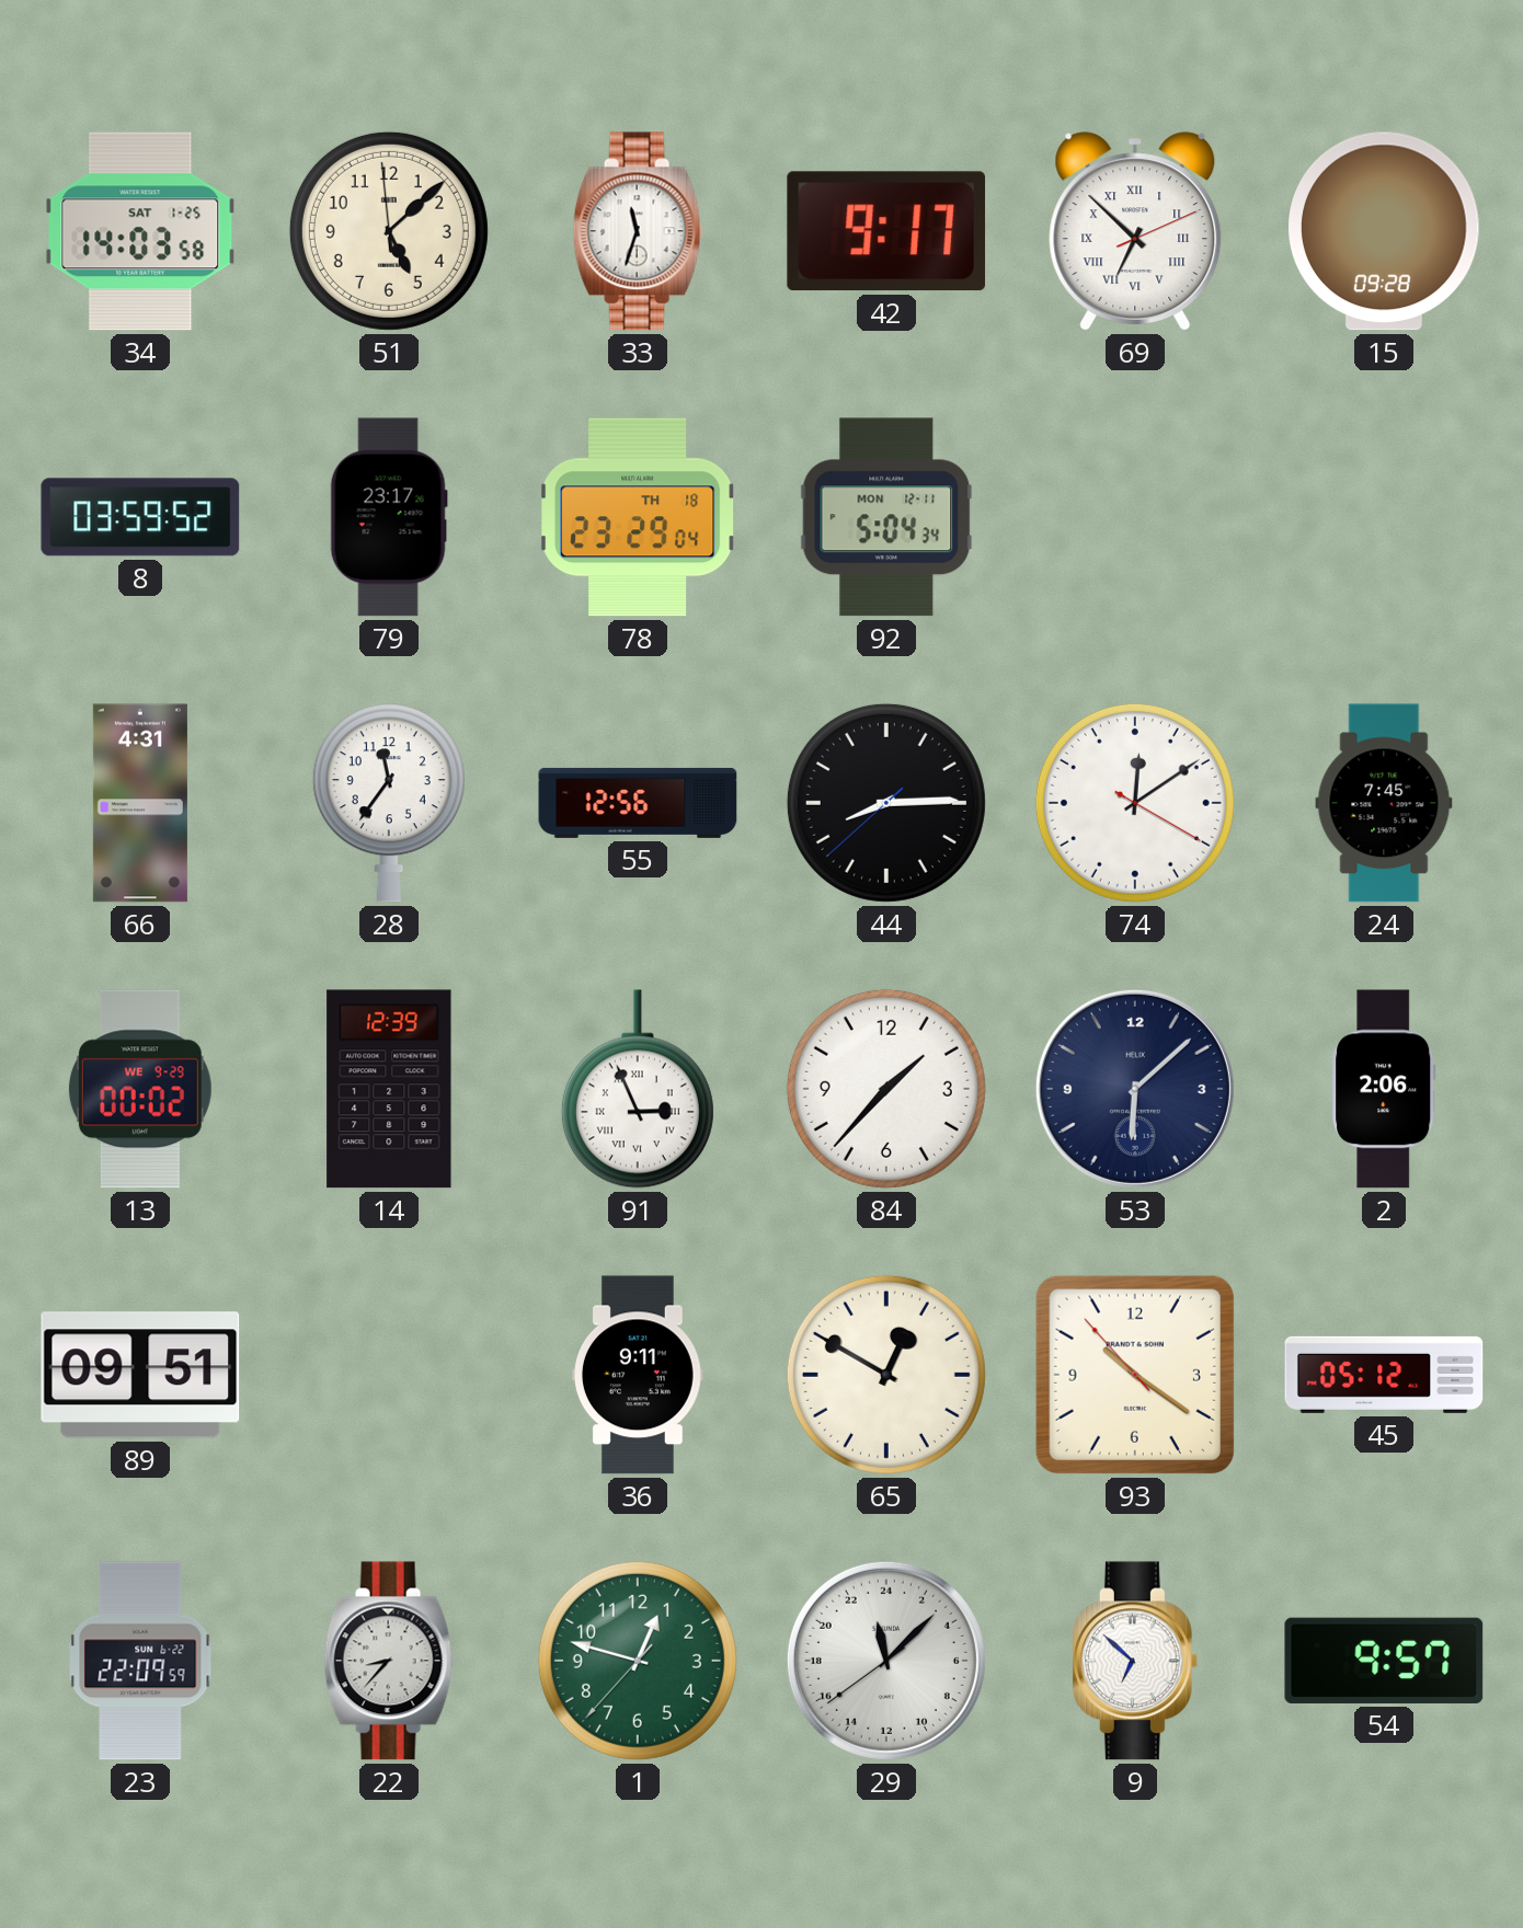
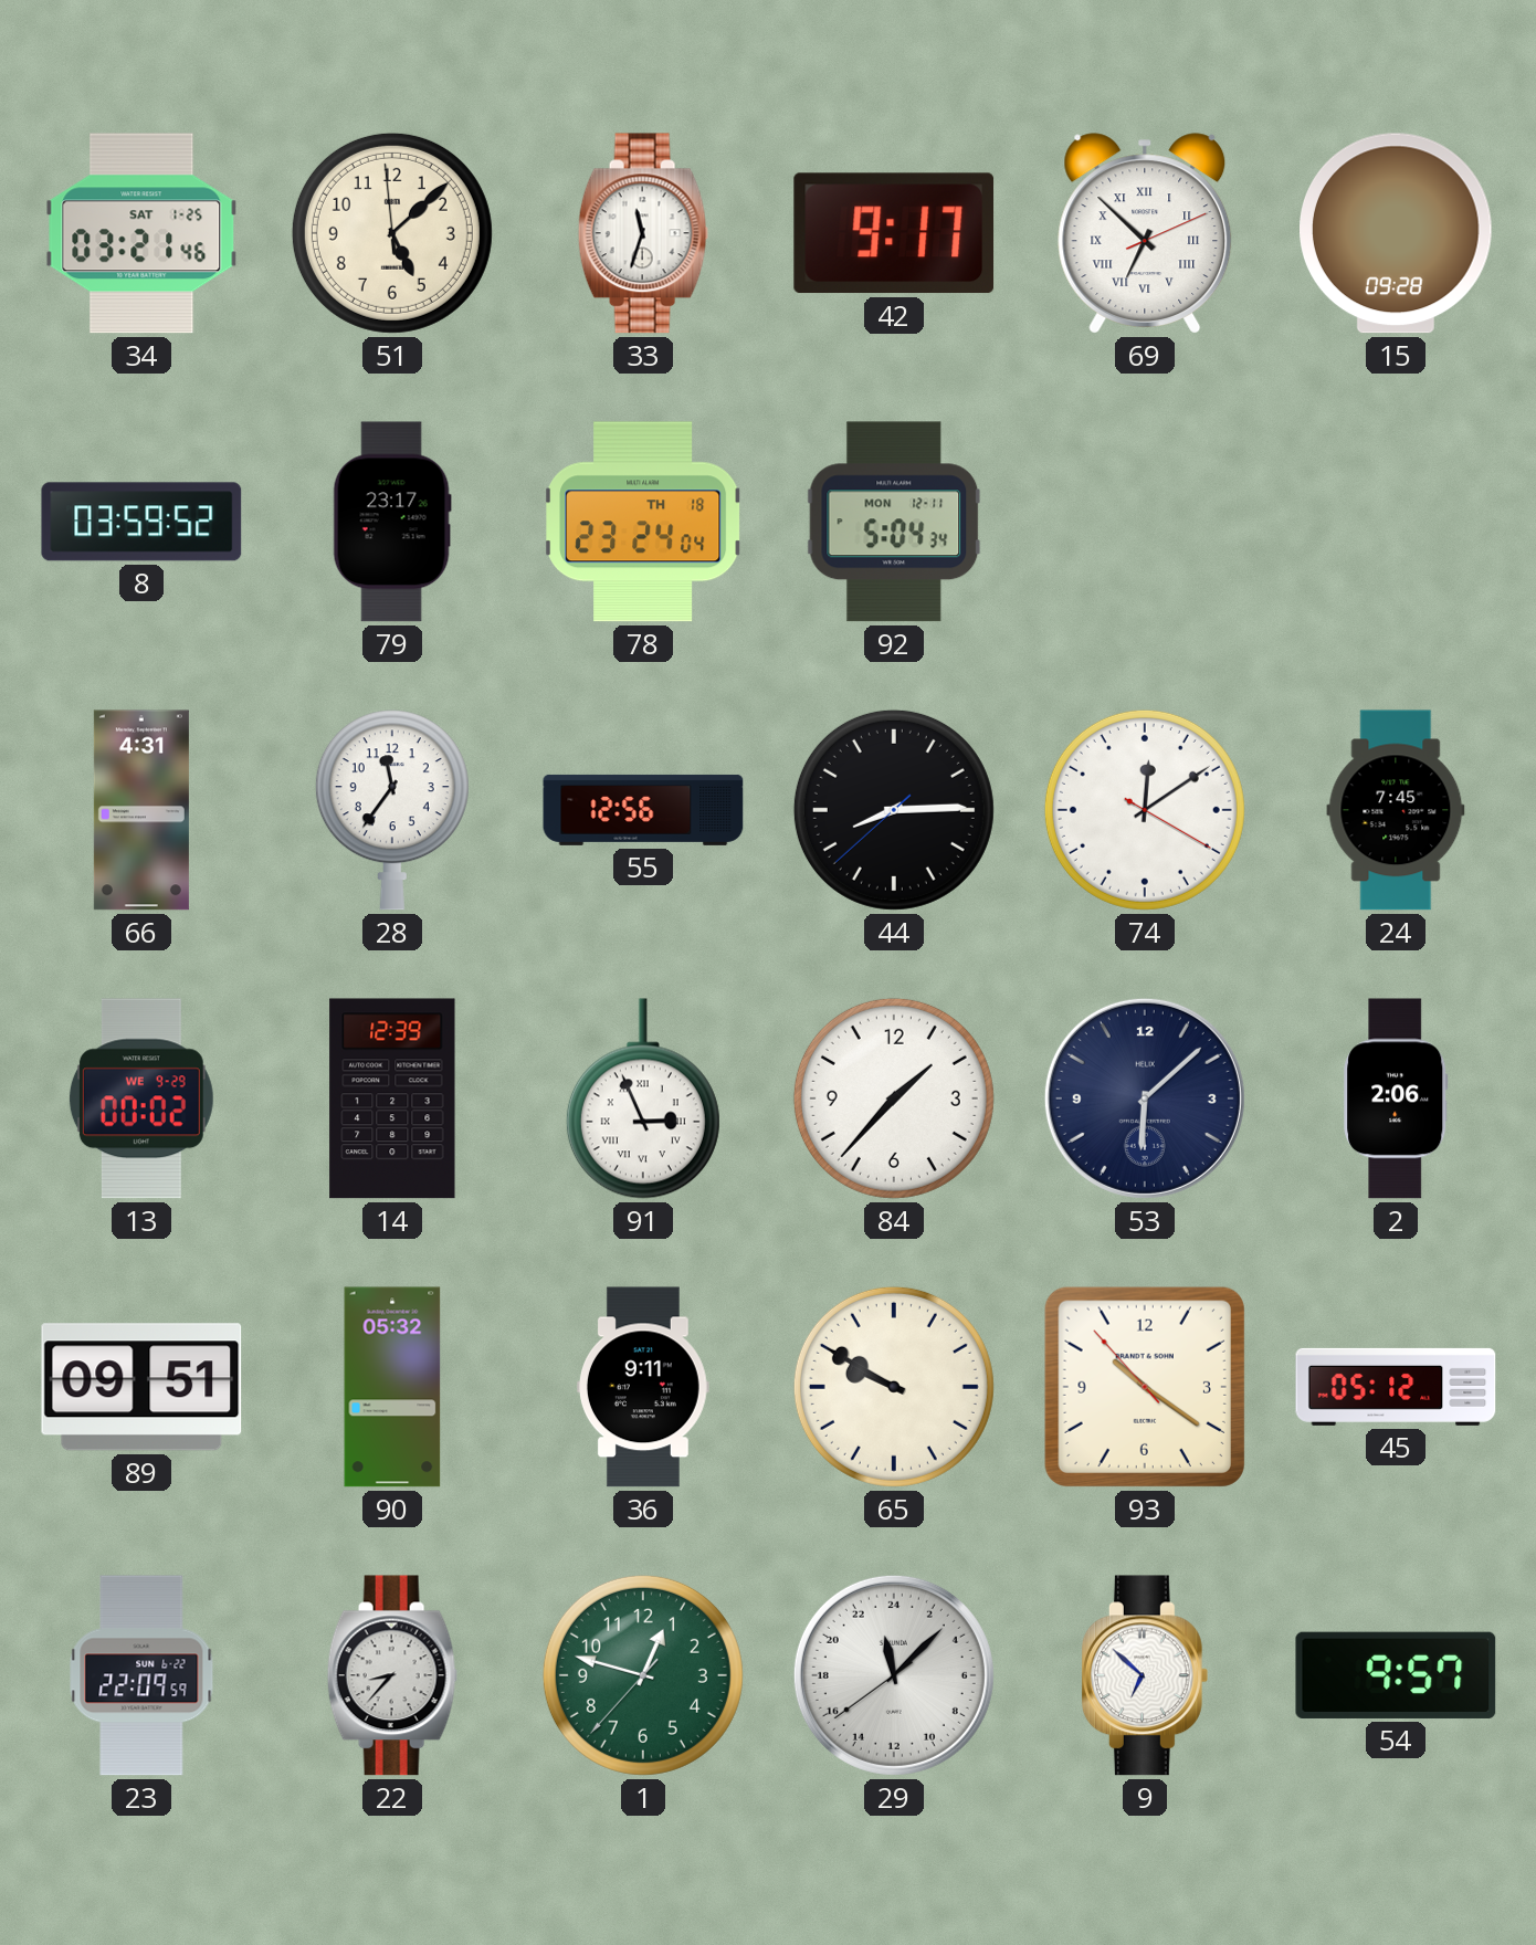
34: 14:03 -> 03:21 (141, 233)
78: 23:29 -> 23:24 (644, 522)
90: none -> 05:32 (392, 1387)
65: 12:50 -> 9:50 (894, 1387)
